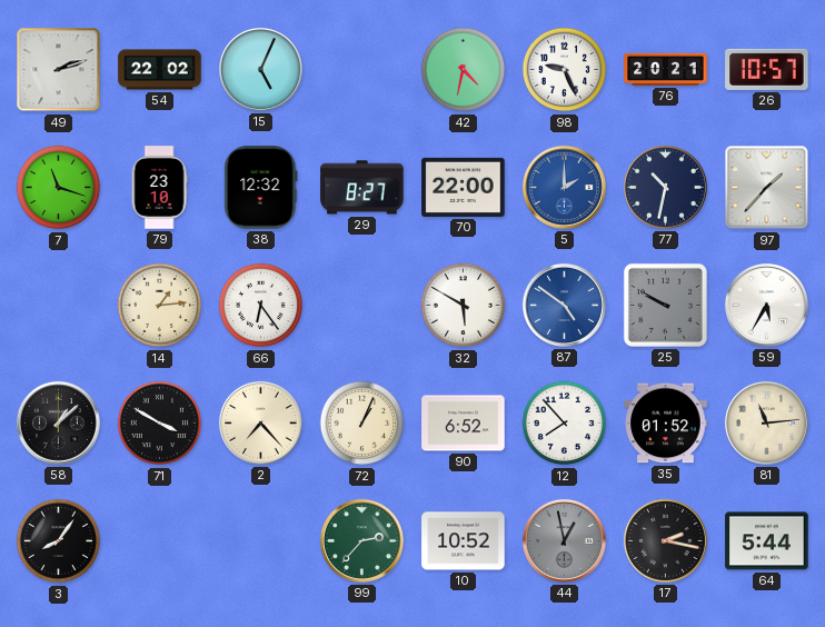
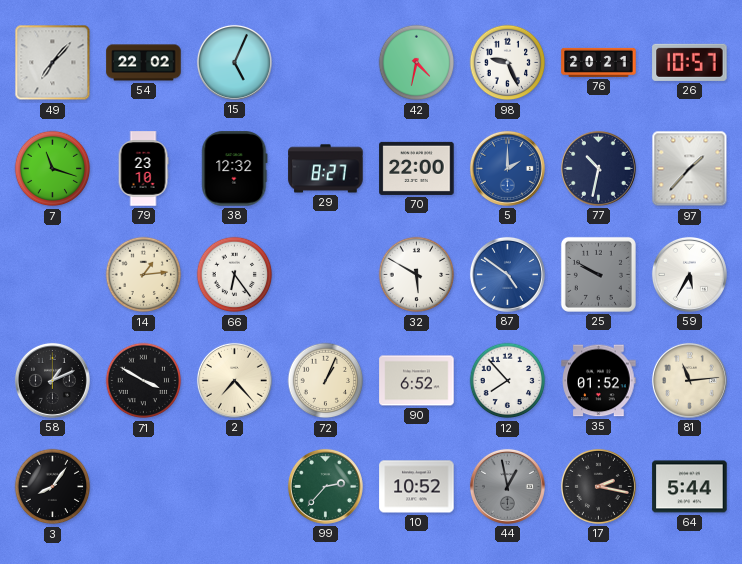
49: 2:12 -> 7:07 (53, 63)
58: 1:08 -> 1:11 (52, 380)
